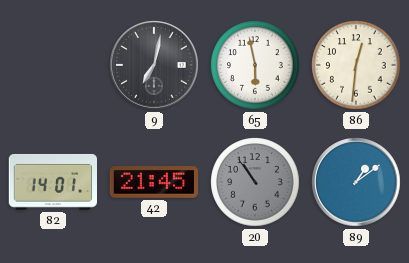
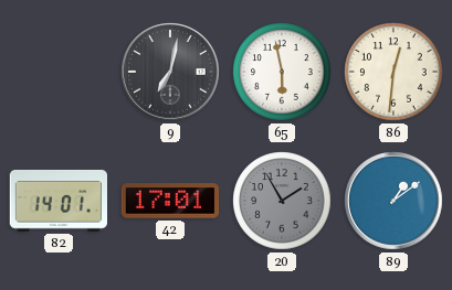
42: 21:45 -> 17:01 (170, 201)
20: 10:54 -> 1:55 (282, 201)
